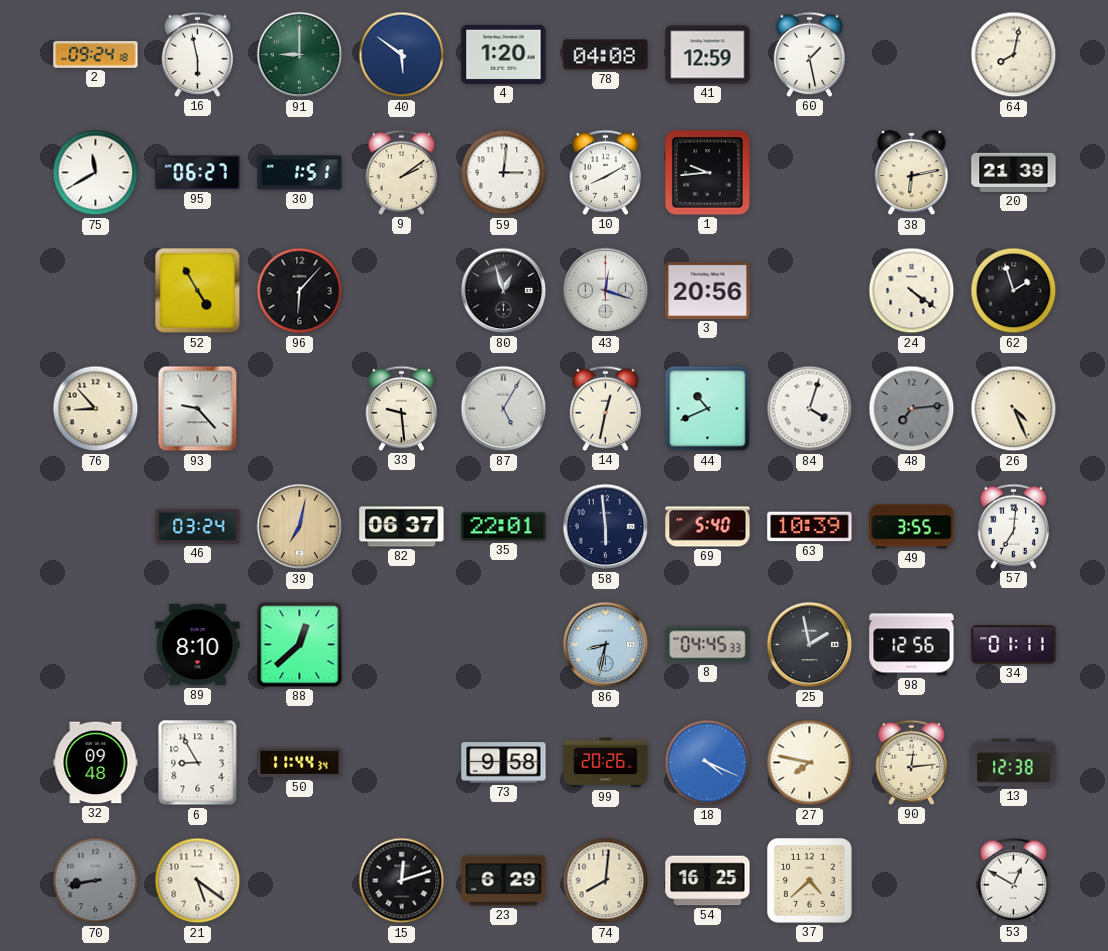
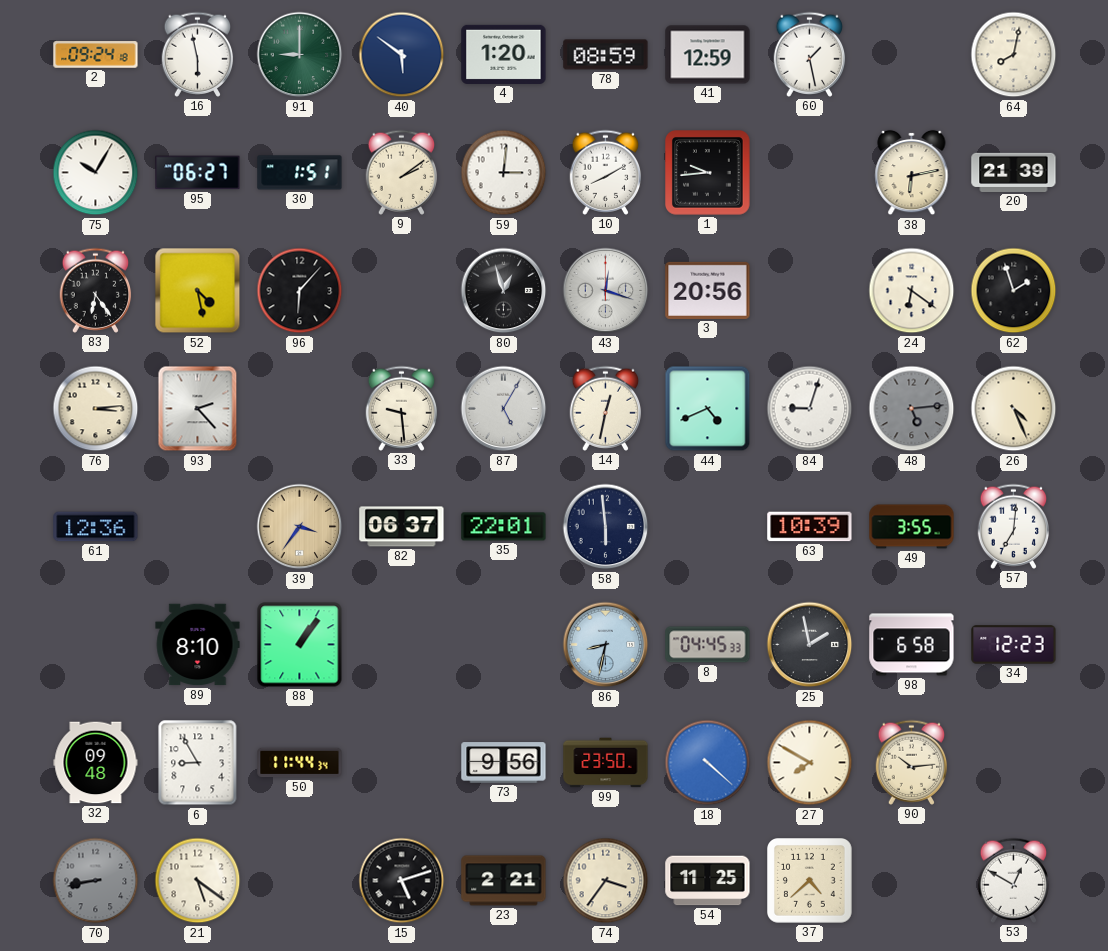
78: 04:08 -> 08:59 (606, 55)
75: 11:40 -> 10:05 (96, 173)
83: none -> 6:24 (96, 290)
52: 4:55 -> 4:28 (198, 291)
24: 4:21 -> 6:21 (912, 291)
76: 8:53 -> 3:14 (96, 409)
93: 9:23 -> 2:23 (198, 409)
44: 10:41 -> 4:41 (708, 409)
84: 4:03 -> 9:03 (810, 409)
48: 7:14 -> 5:14 (912, 409)
61: none -> 12:36 (96, 527)
46: 03:24 -> none (198, 526)
39: 7:02 -> 3:36 (300, 527)
69: 5:40 -> none (708, 527)
88: 12:38 -> 1:06 (300, 645)
98: 12:56 -> 6:58 (912, 645)
34: 01:11 -> 12:23 (1014, 645)
73: 9:58 -> 9:56 (504, 763)
99: 20:26 -> 23:50 (606, 763)
18: 4:19 -> 4:22 (708, 763)
27: 7:47 -> 7:50 (810, 763)
90: 12:14 -> 10:14 (912, 762)
13: 12:38 -> none (1014, 763)
15: 12:12 -> 5:12 (402, 881)
23: 6:29 -> 2:21 (504, 881)
74: 8:01 -> 3:36 (606, 881)
54: 16:25 -> 11:25 (708, 881)
